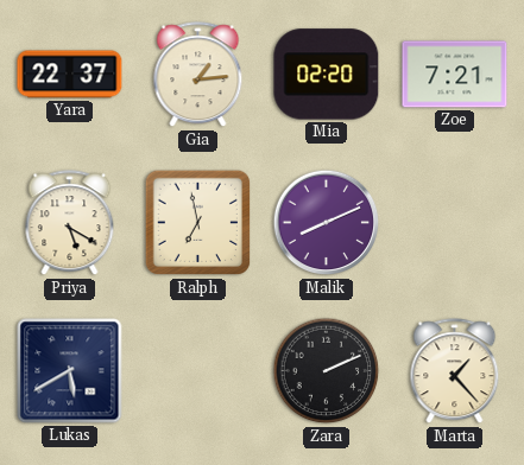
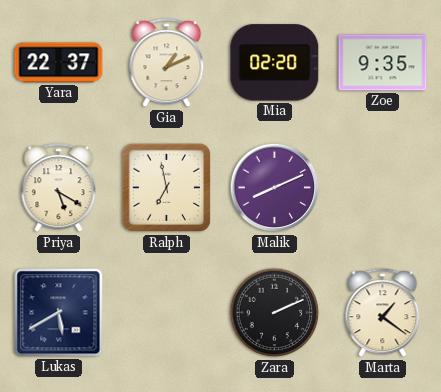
Gia: 1:14 -> 1:11 (167, 63)
Zoe: 7:21 -> 9:35 (383, 63)
Marta: 1:23 -> 1:21 (383, 313)
